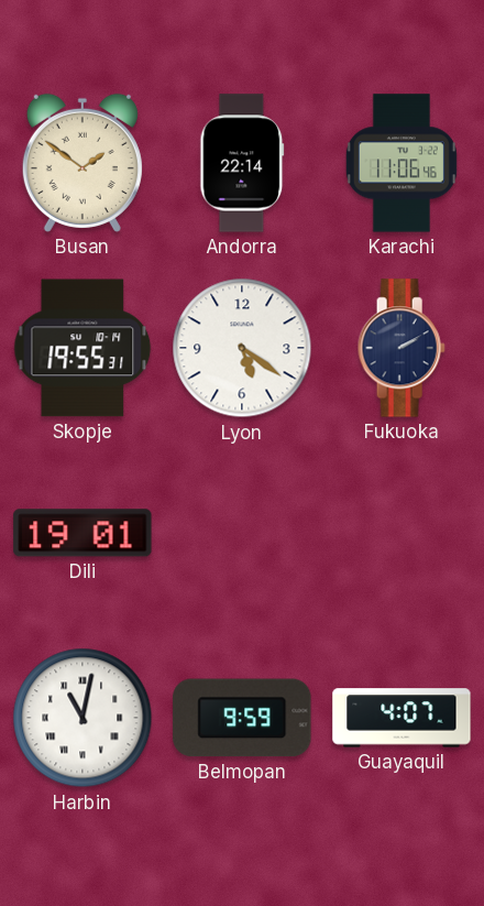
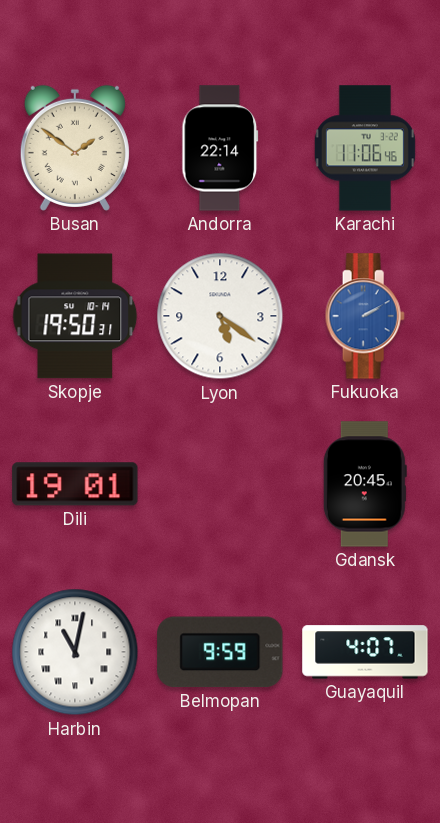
Skopje: 19:55 -> 19:50 (75, 316)
Fukuoka dial: navy -> blue (365, 316)
Gdansk: none -> 20:45 (365, 484)
